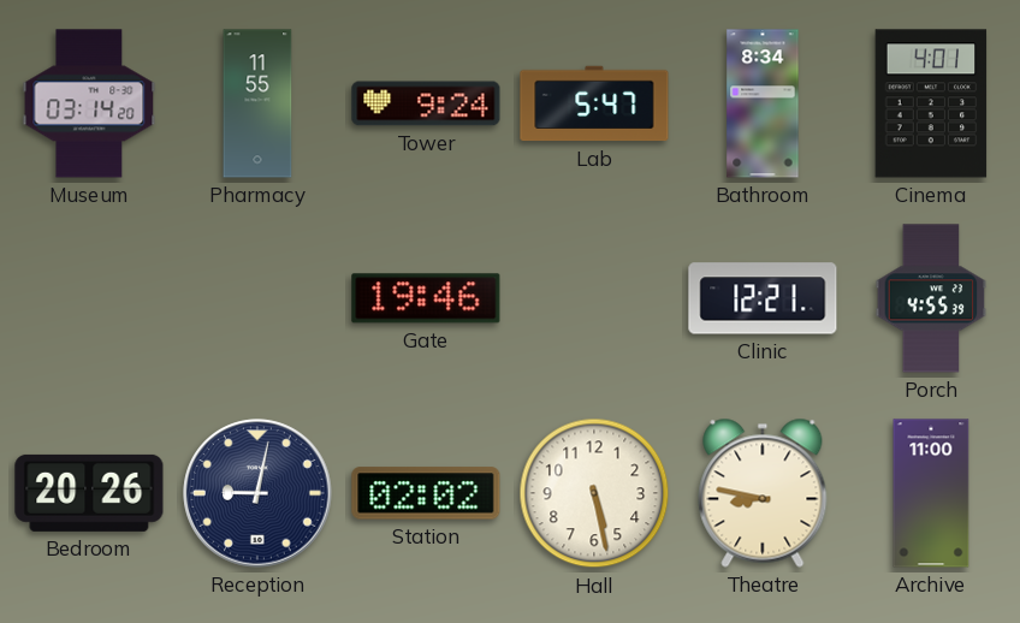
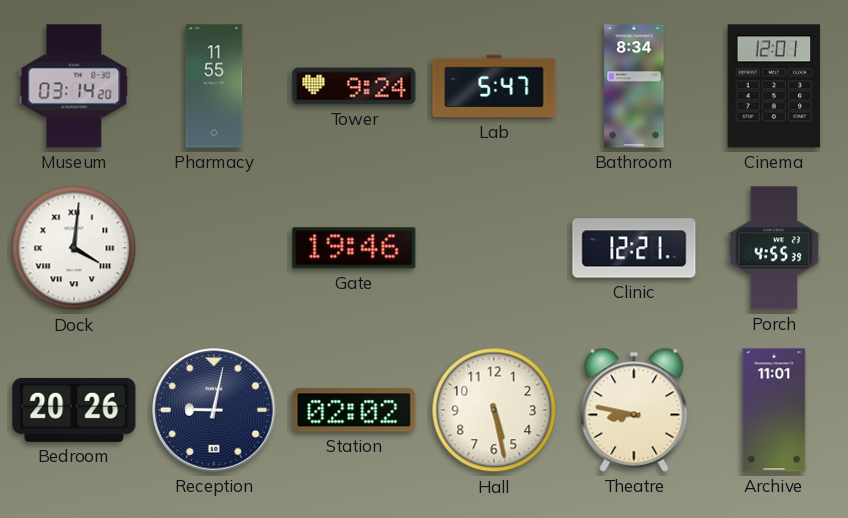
Cinema: 4:01 -> 12:01 (774, 86)
Dock: none -> 4:01 (74, 248)
Archive: 11:00 -> 11:01 (774, 410)
